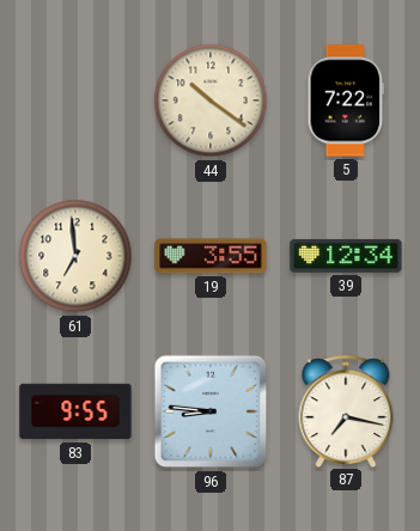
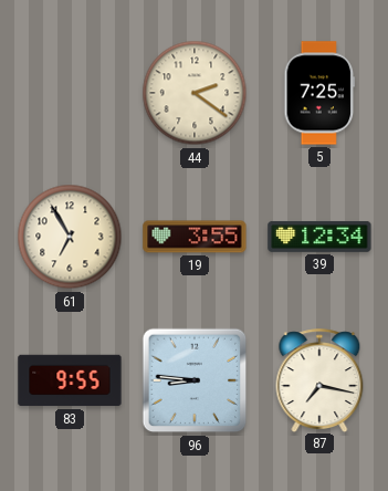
44: 10:21 -> 2:21 (195, 93)
5: 7:22 -> 7:25 (319, 93)
61: 6:59 -> 6:55 (70, 237)
